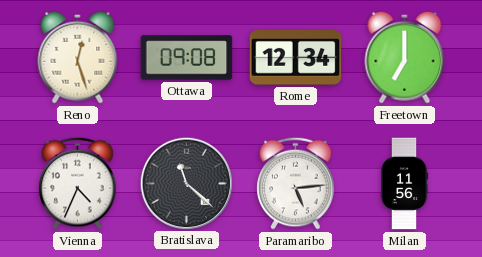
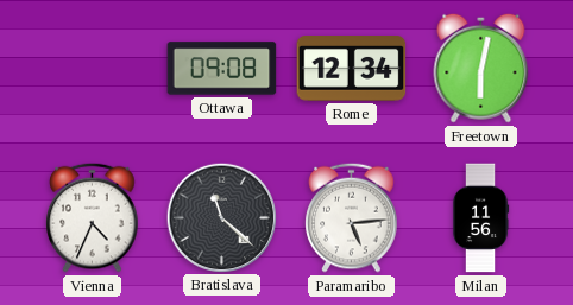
Reno: 12:27 -> none (78, 57)
Freetown: 7:00 -> 6:02 (481, 68)
